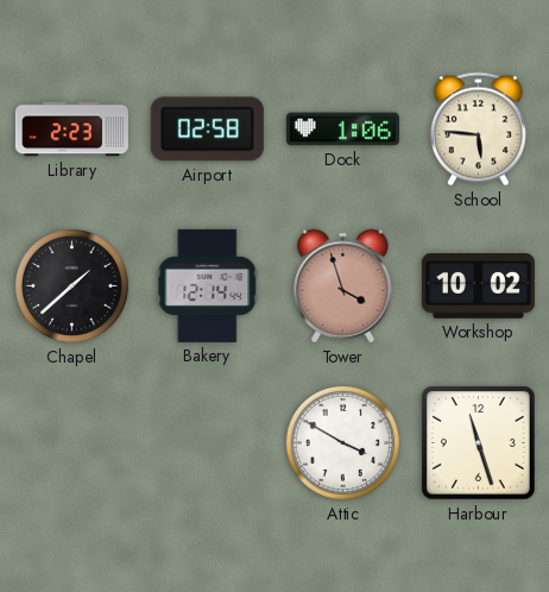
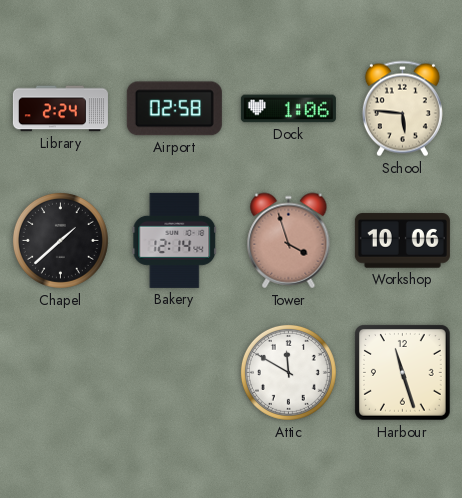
Library: 2:23 -> 2:24 (60, 109)
Workshop: 10:02 -> 10:06 (402, 241)
Attic: 3:50 -> 11:50 (288, 372)
